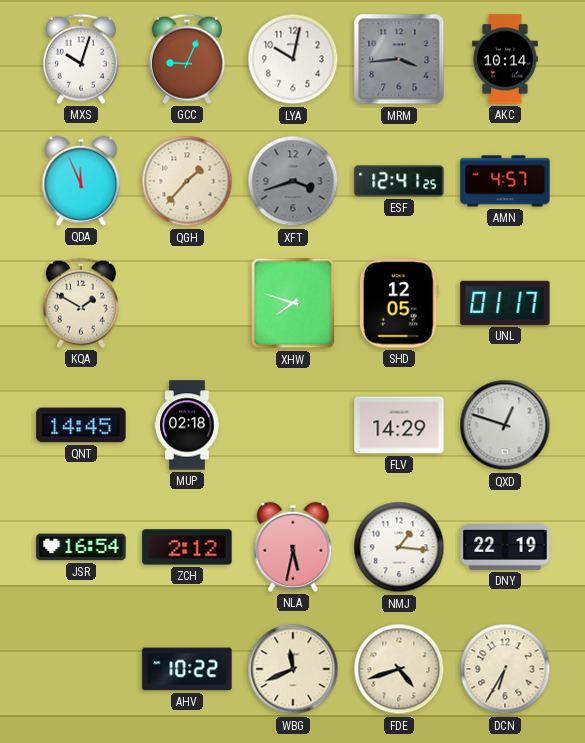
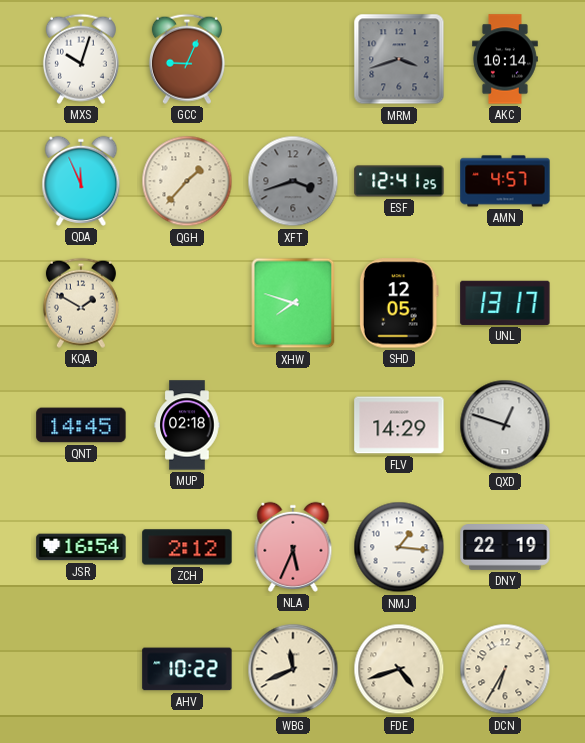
LYA: 10:02 -> none (293, 59)
MRM: 3:44 -> 3:42 (399, 59)
UNL: 01:17 -> 13:17 (505, 303)
NLA: 5:32 -> 5:34 (293, 547)
